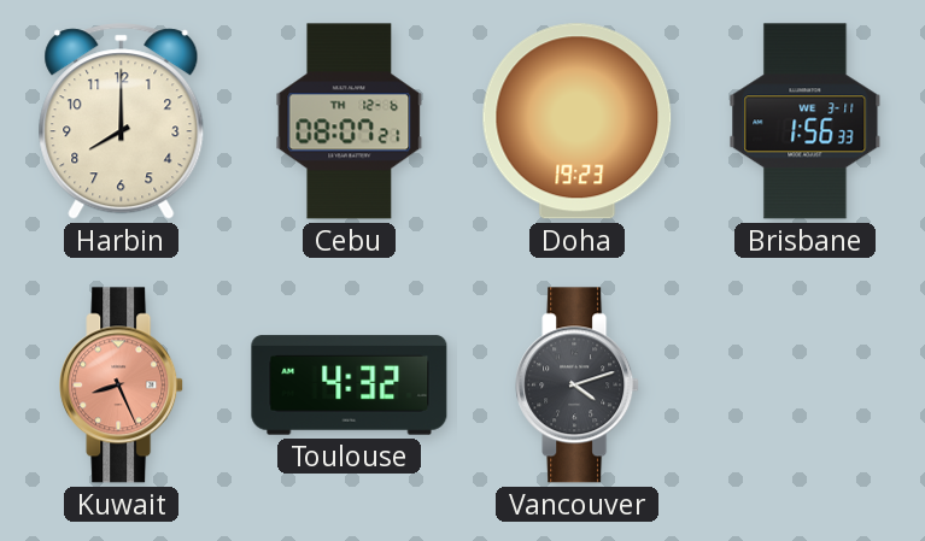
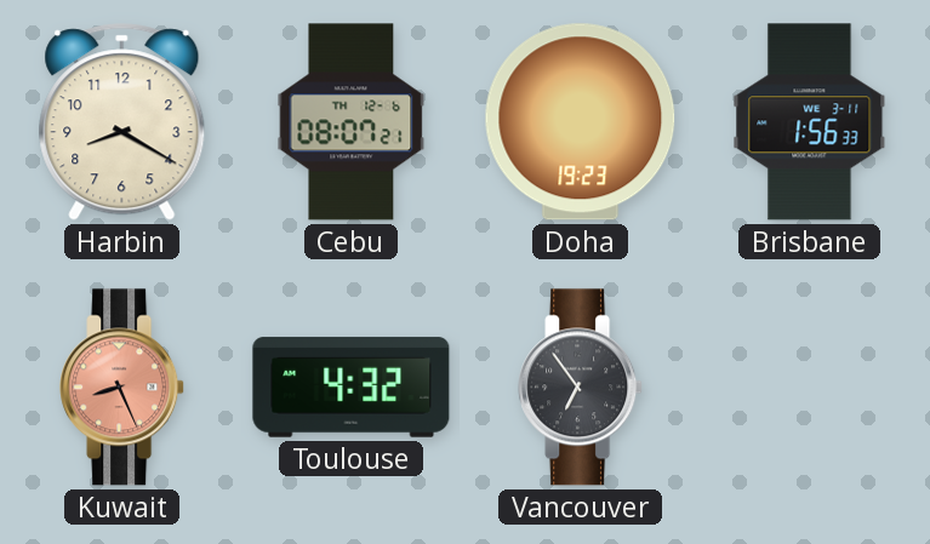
Harbin: 8:00 -> 8:20 (122, 122)
Vancouver: 4:12 -> 6:54 (581, 388)
